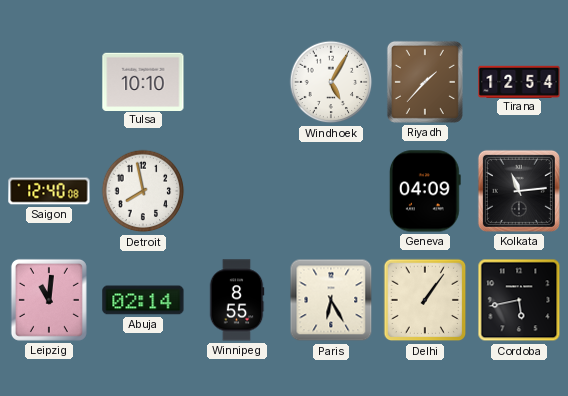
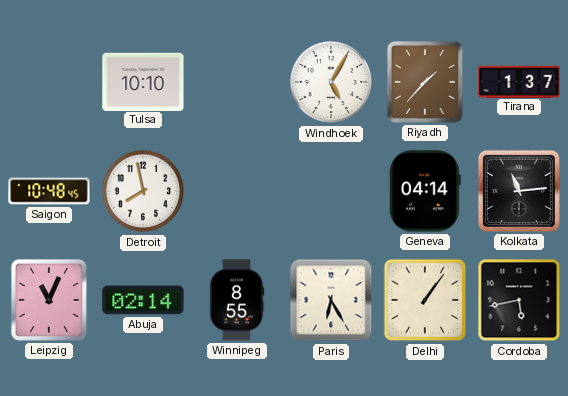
Tirana: 12:54 -> 1:37 (519, 81)
Saigon: 12:40 -> 10:48 (49, 191)
Geneva: 04:09 -> 04:14 (425, 191)
Leipzig: 11:01 -> 11:04 (49, 300)
